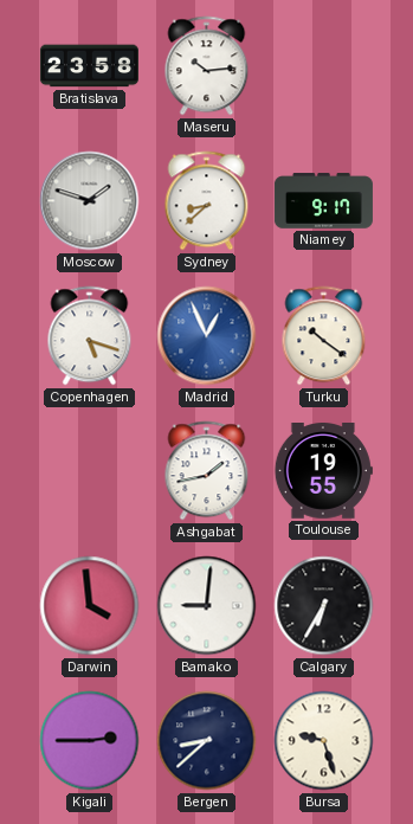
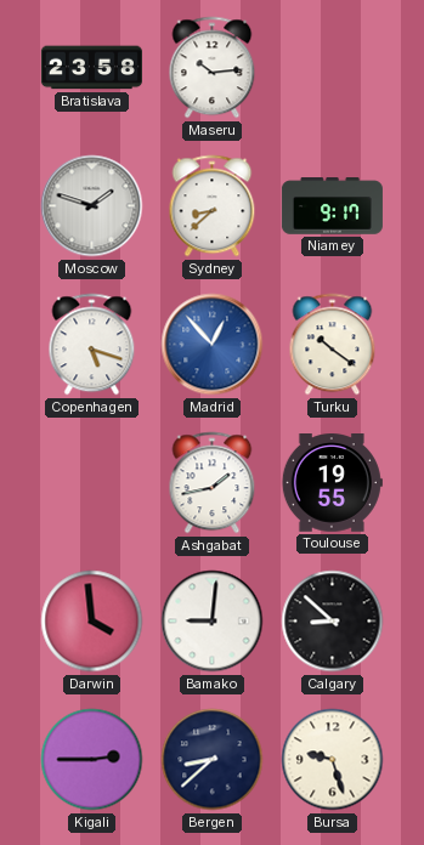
Madrid: 12:56 -> 12:53 (213, 345)
Calgary: 6:35 -> 8:52 (333, 622)
